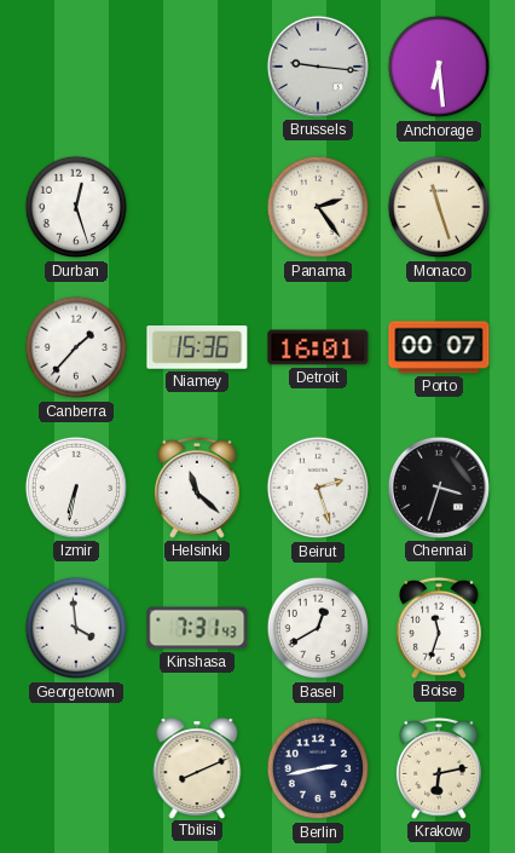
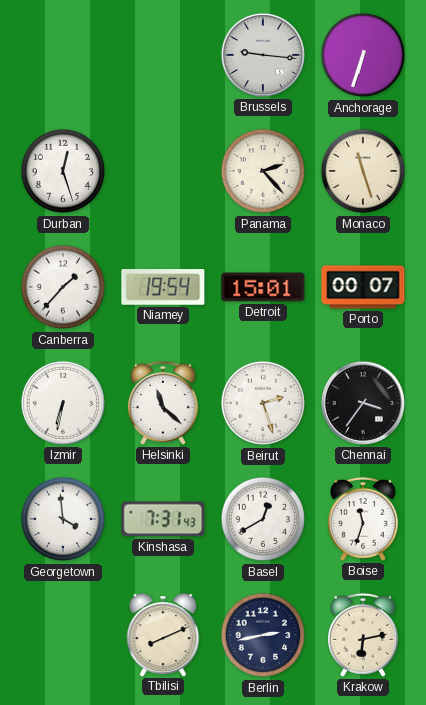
Anchorage: 6:29 -> 6:33 (363, 55)
Panama: 2:24 -> 2:23 (263, 171)
Niamey: 15:36 -> 19:54 (163, 287)
Detroit: 16:01 -> 15:01 (263, 287)
Chennai: 3:33 -> 3:36 (363, 403)
